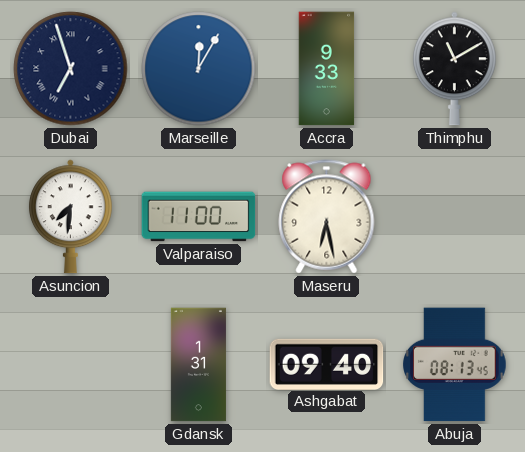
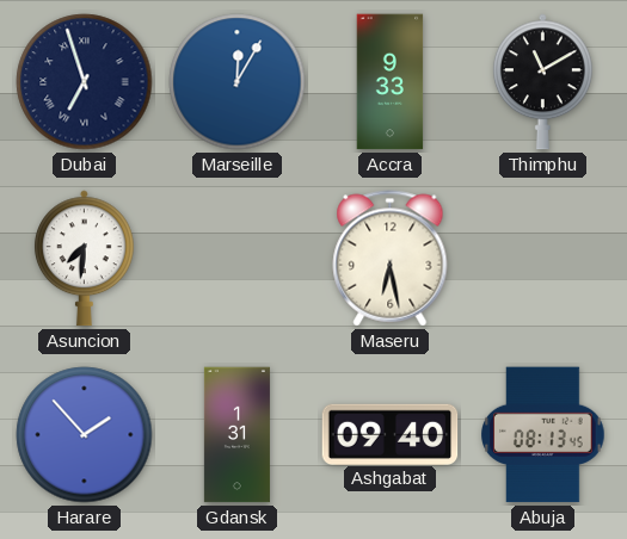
Valparaiso: 11:00 -> none (199, 217)
Harare: none -> 1:53 (85, 435)
